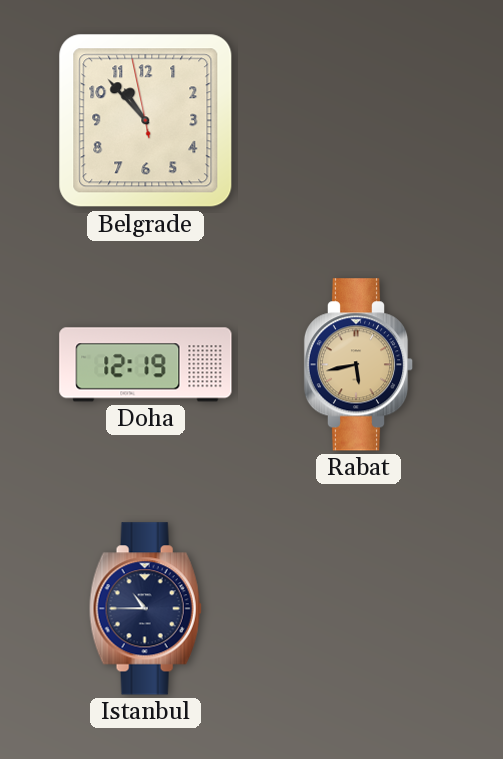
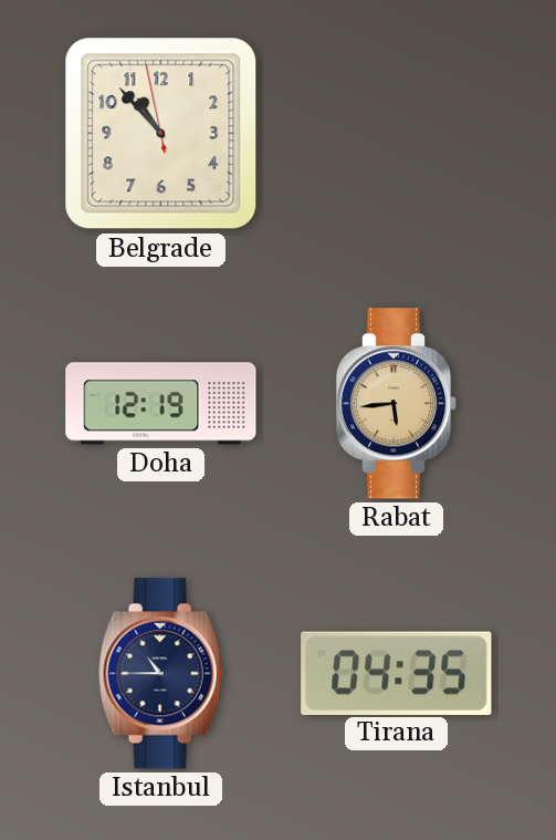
Rabat: 5:43 -> 5:44 (397, 404)
Tirana: none -> 04:35 (397, 673)
